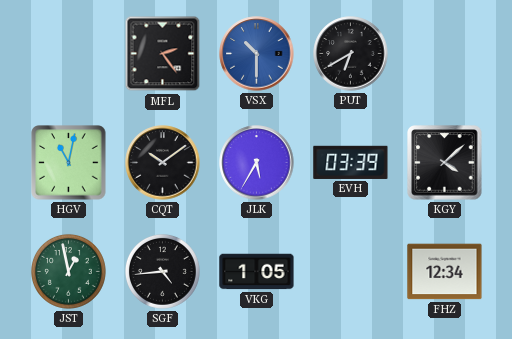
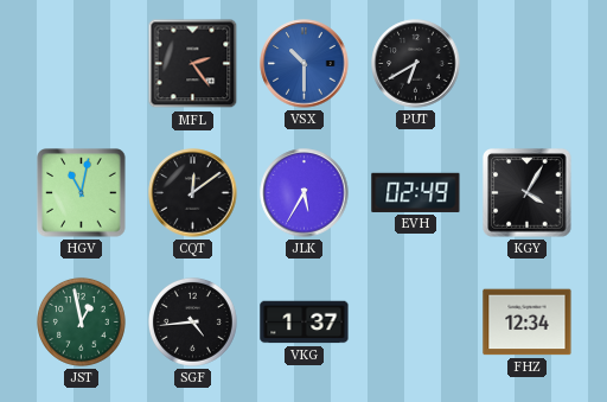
CQT: 10:09 -> 12:09 (193, 193)
EVH: 03:39 -> 02:49 (416, 192)
KGY: 4:08 -> 4:05 (528, 193)
VKG: 1:05 -> 1:37 (305, 323)
